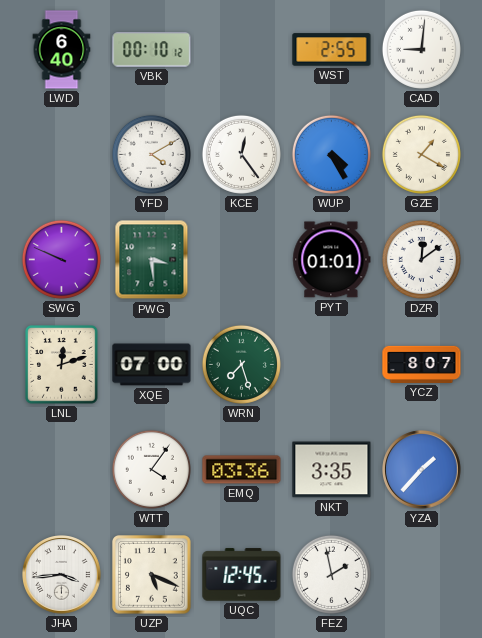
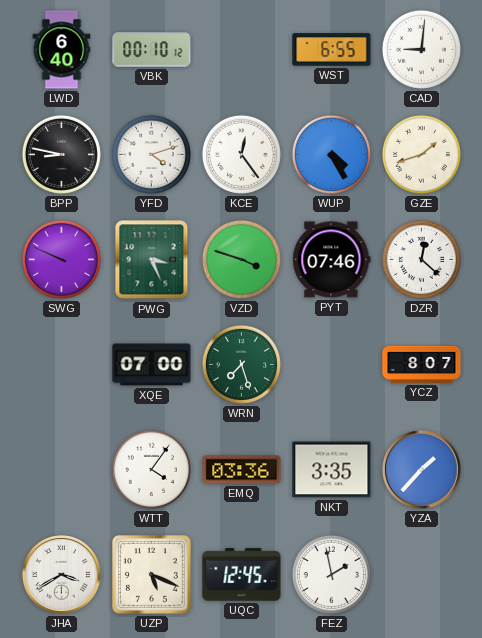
WST: 2:55 -> 6:55 (332, 50)
BPP: none -> 8:47 (61, 154)
YFD: 4:10 -> 4:12 (151, 154)
GZE: 1:20 -> 1:42 (421, 154)
PWG: 3:29 -> 3:26 (152, 260)
VZD: none -> 3:48 (241, 259)
PYT: 01:01 -> 07:46 (332, 260)
DZR: 12:09 -> 12:22 (421, 259)
LNL: 12:12 -> none (62, 365)
JHA: 3:44 -> 3:40 (62, 575)
